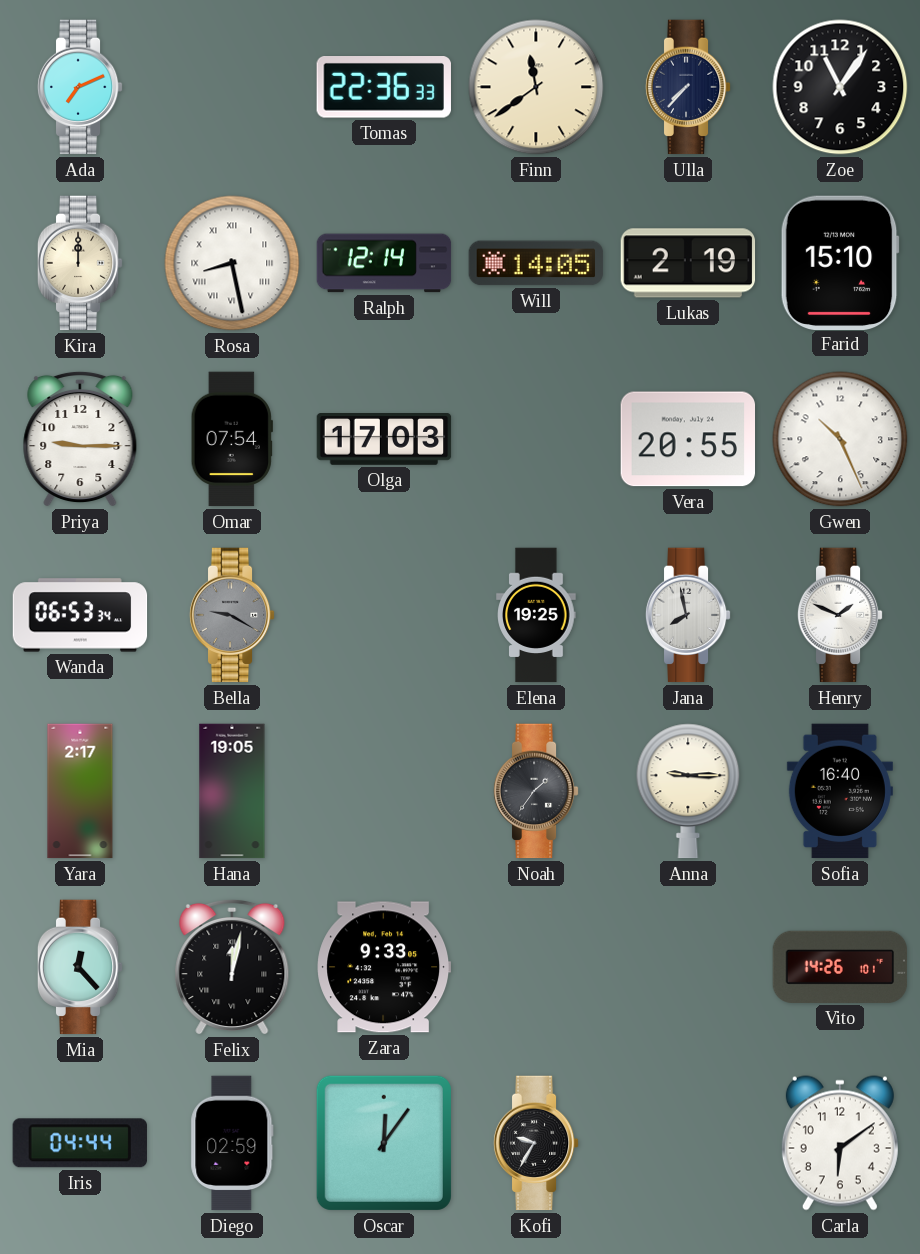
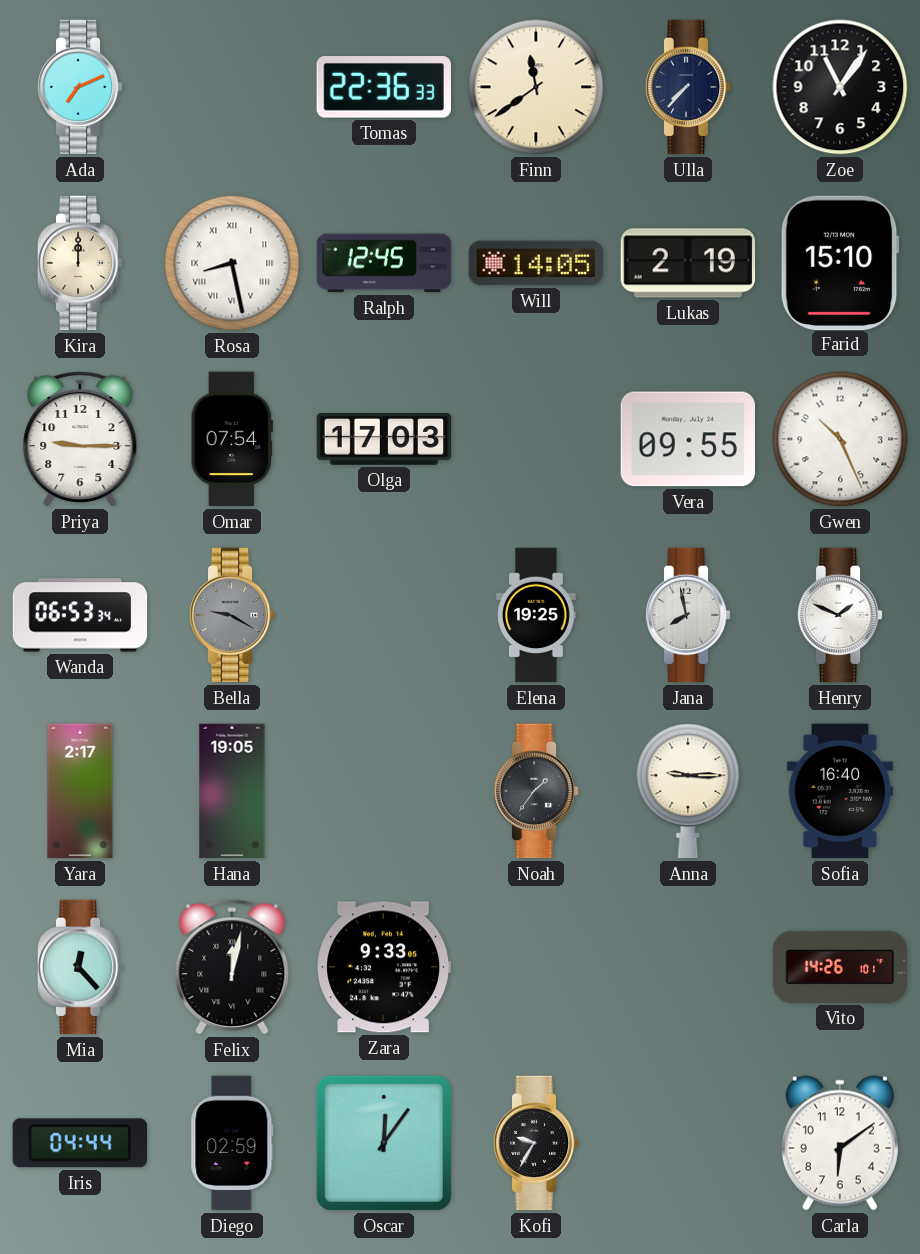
Ralph: 12:14 -> 12:45 (384, 263)
Vera: 20:55 -> 09:55 (688, 439)
